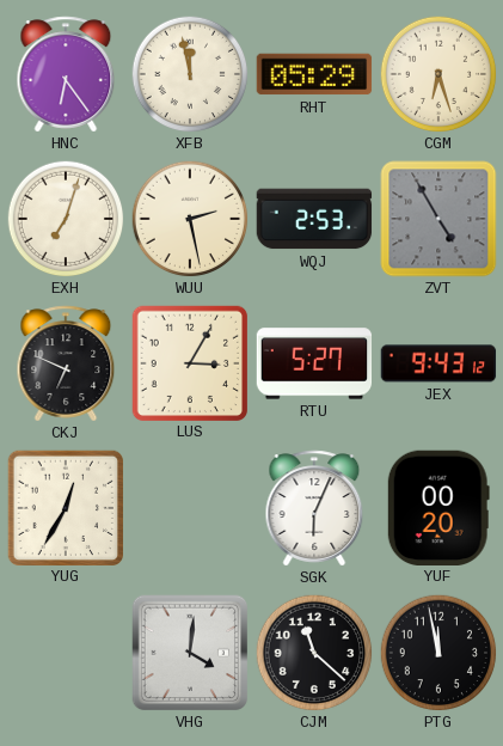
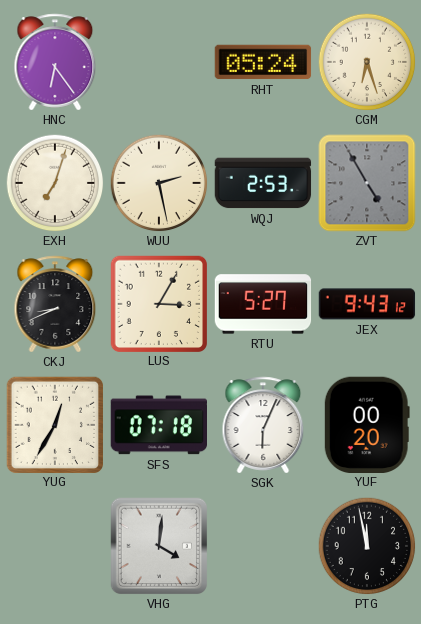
XFB: 11:58 -> none (190, 74)
RHT: 05:29 -> 05:24 (263, 62)
CKJ: 6:49 -> 8:41 (55, 304)
SFS: none -> 07:18 (158, 425)
CJM: 11:22 -> none (314, 653)
